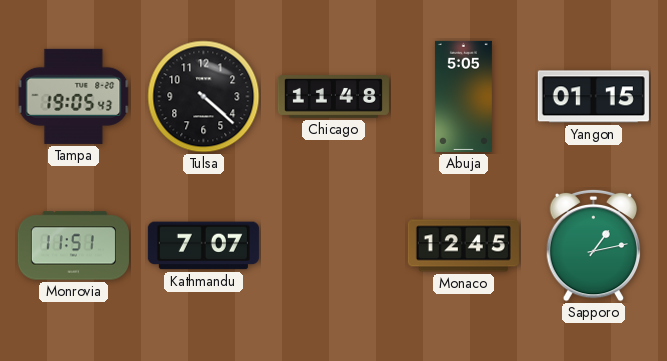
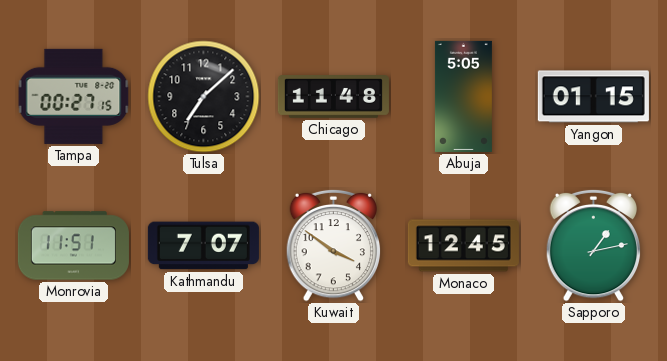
Tampa: 19:05 -> 00:27 (74, 96)
Tulsa: 4:22 -> 7:08 (204, 97)
Kuwait: none -> 3:51 (334, 245)
